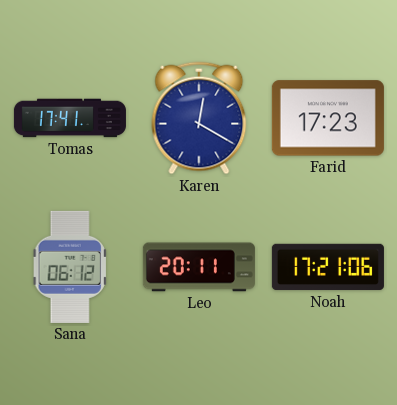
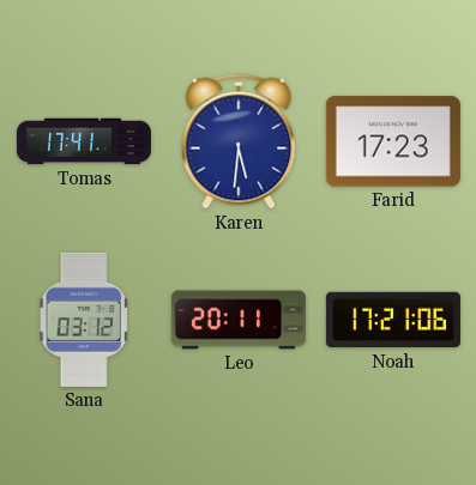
Karen: 12:20 -> 5:31 (239, 141)
Sana: 06:12 -> 03:12 (84, 320)
